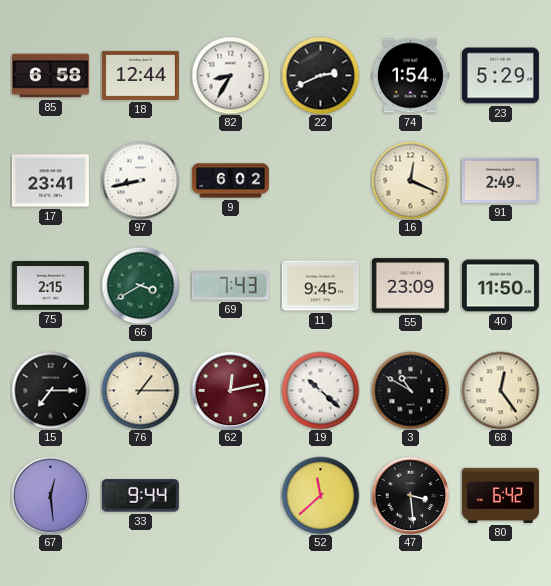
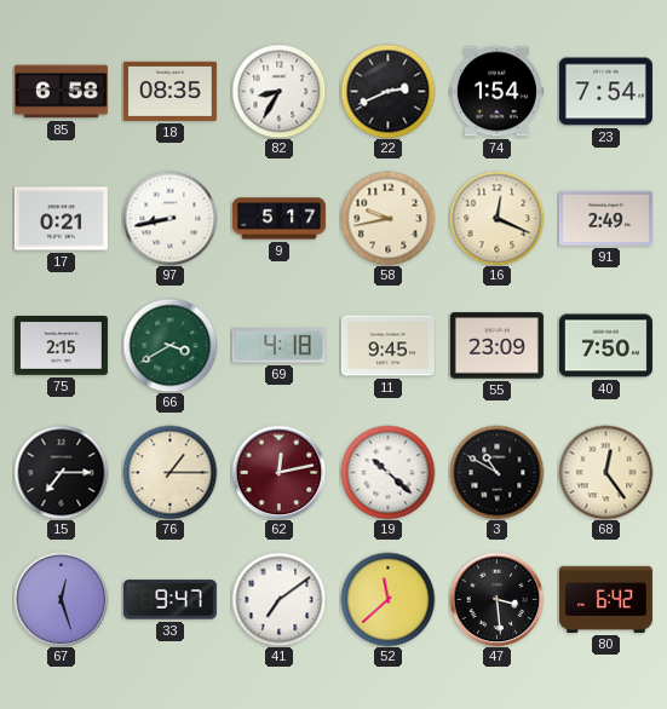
18: 12:44 -> 08:35 (169, 91)
23: 5:29 -> 7:54 (605, 92)
17: 23:41 -> 0:21 (61, 219)
9: 6:02 -> 5:17 (278, 219)
58: none -> 9:43 (387, 218)
69: 7:43 -> 4:18 (278, 346)
40: 11:50 -> 7:50 (605, 346)
67: 12:29 -> 12:27 (61, 599)
33: 9:44 -> 9:47 (169, 600)
41: none -> 7:09 (278, 599)
